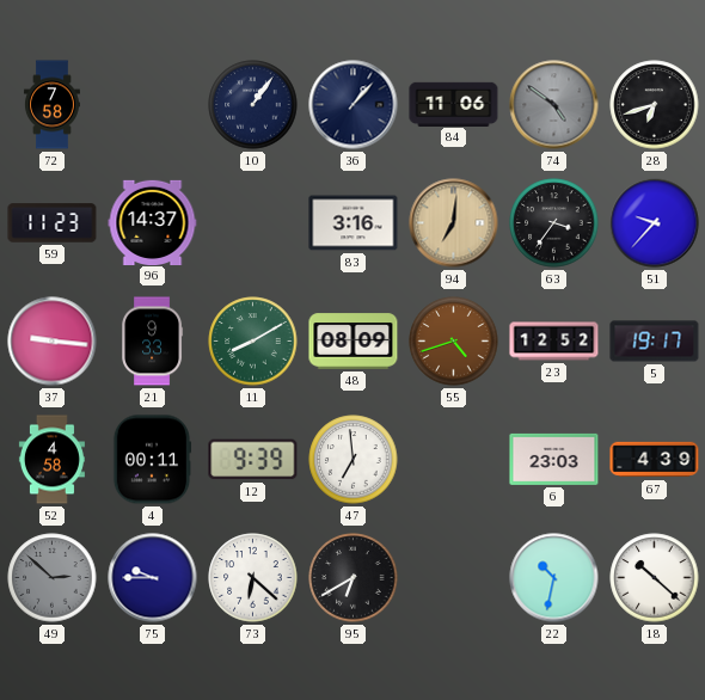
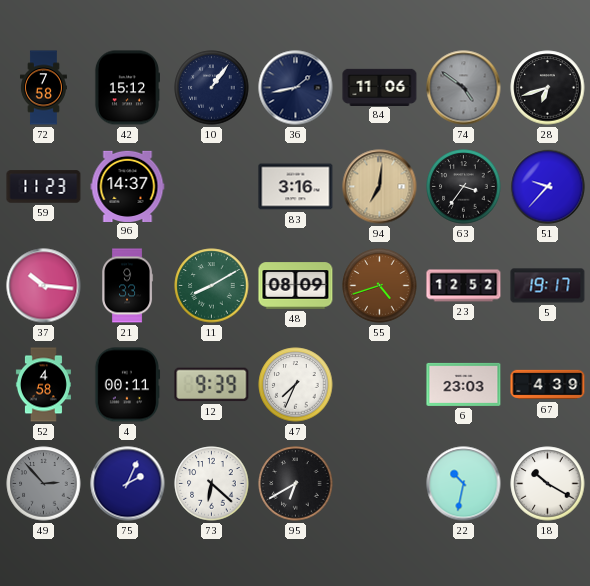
42: none -> 15:12 (126, 88)
36: 1:07 -> 1:43 (296, 88)
37: 9:16 -> 10:16 (44, 286)
47: 6:59 -> 7:34 (296, 385)
49: 2:52 -> 2:53 (44, 484)
75: 9:45 -> 2:04 (128, 484)
18: 10:22 -> 10:20 (548, 484)
